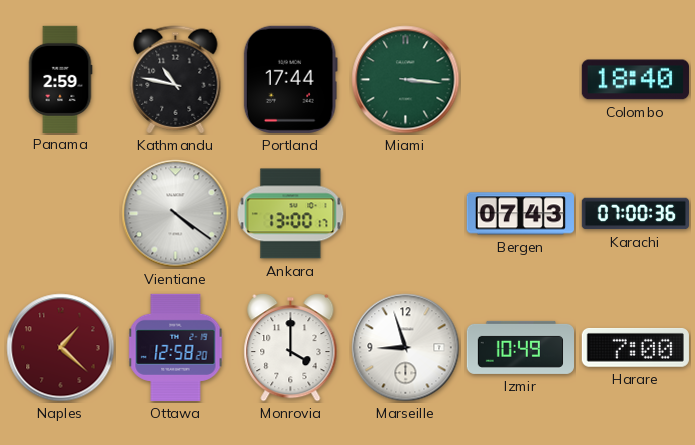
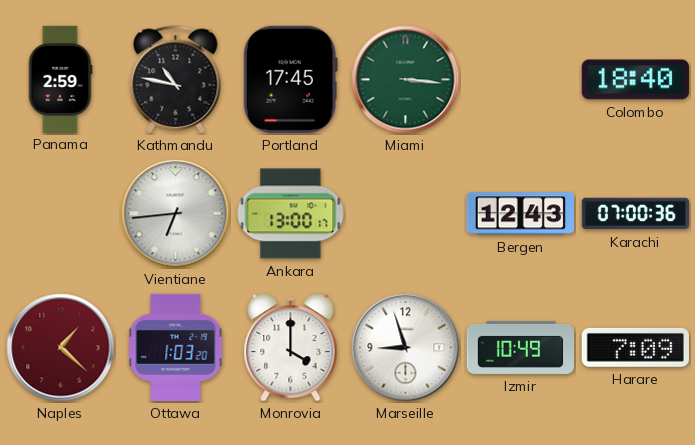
Portland: 17:44 -> 17:45 (290, 79)
Vientiane: 4:21 -> 6:44 (176, 214)
Bergen: 07:43 -> 12:43 (520, 214)
Ottawa: 12:58 -> 1:03 (176, 347)
Harare: 7:00 -> 7:09 (635, 347)
